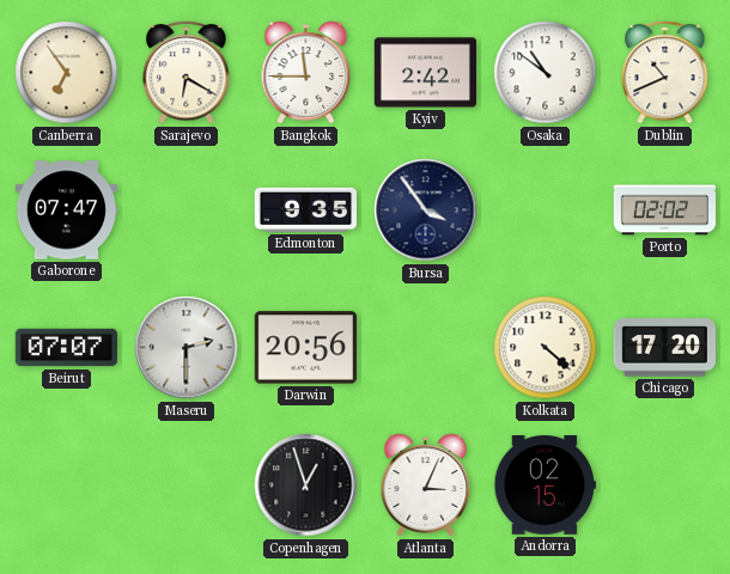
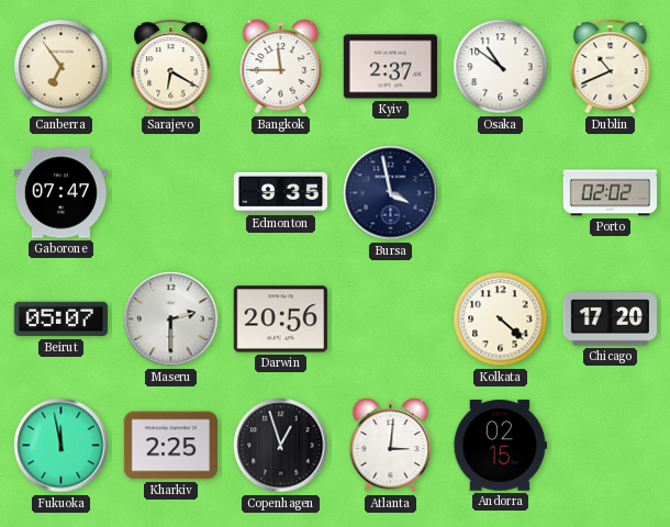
Kyiv: 2:42 -> 2:37 (390, 67)
Bursa: 3:54 -> 3:58 (391, 193)
Beirut: 07:07 -> 05:07 (60, 319)
Fukuoka: none -> 11:58 (62, 446)
Kharkiv: none -> 2:25 (170, 446)
Atlanta: 3:04 -> 3:01 (391, 446)
